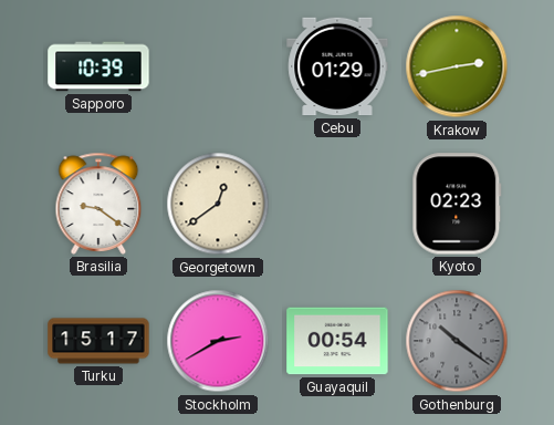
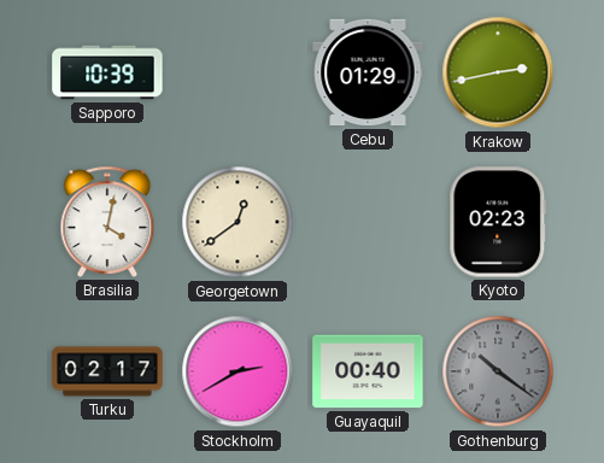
Brasilia: 9:21 -> 4:02 (107, 222)
Turku: 15:17 -> 02:17 (107, 371)
Guayaquil: 00:54 -> 00:40 (368, 371)
